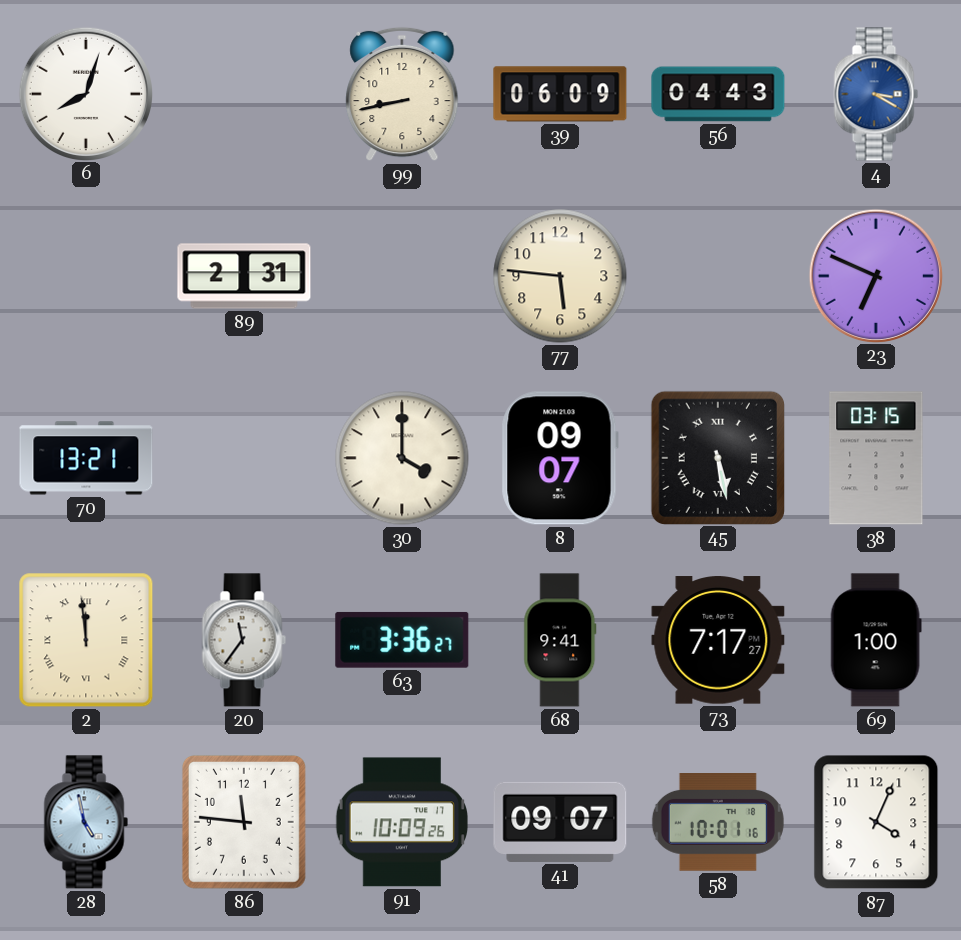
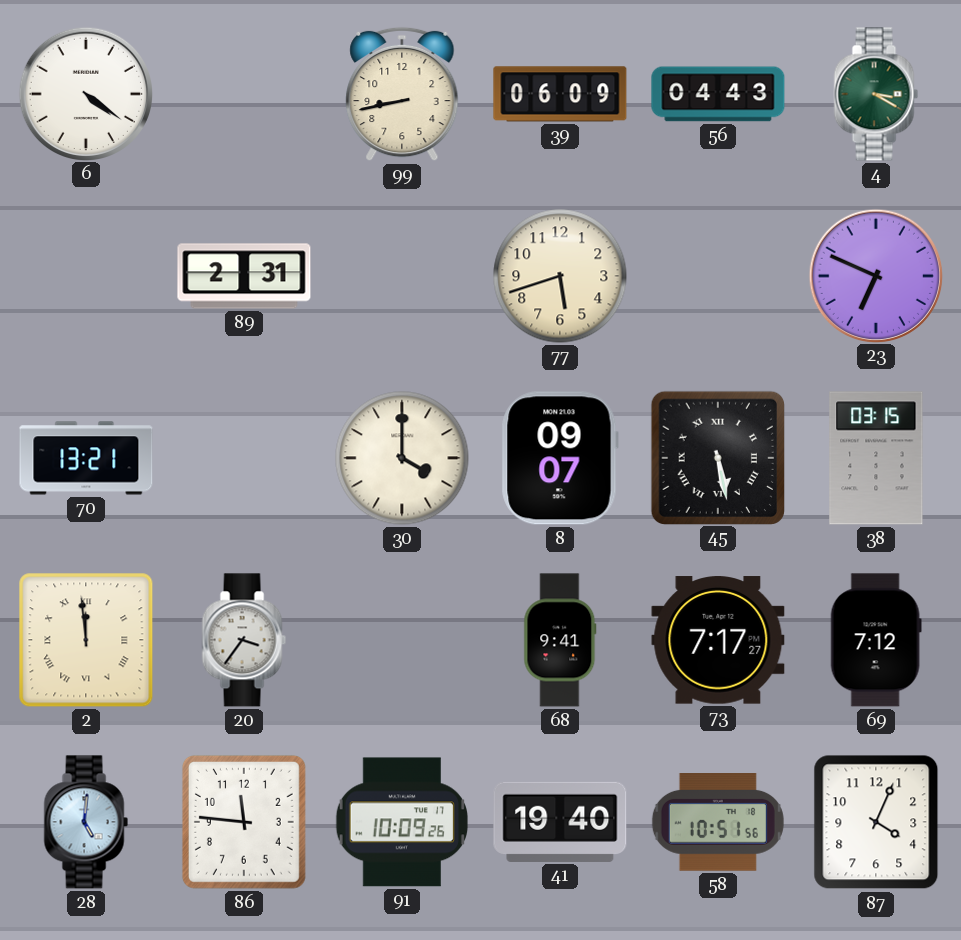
6: 8:03 -> 4:21 (85, 93)
4 dial: blue -> green (876, 94)
77: 5:46 -> 5:42 (560, 276)
20: 11:36 -> 3:36 (244, 640)
63: 3:36 -> none (402, 640)
69: 1:00 -> 7:12 (876, 640)
28: 4:58 -> 5:01 (86, 822)
41: 09:07 -> 19:40 (560, 822)
58: 10:01 -> 10:51 (718, 823)
